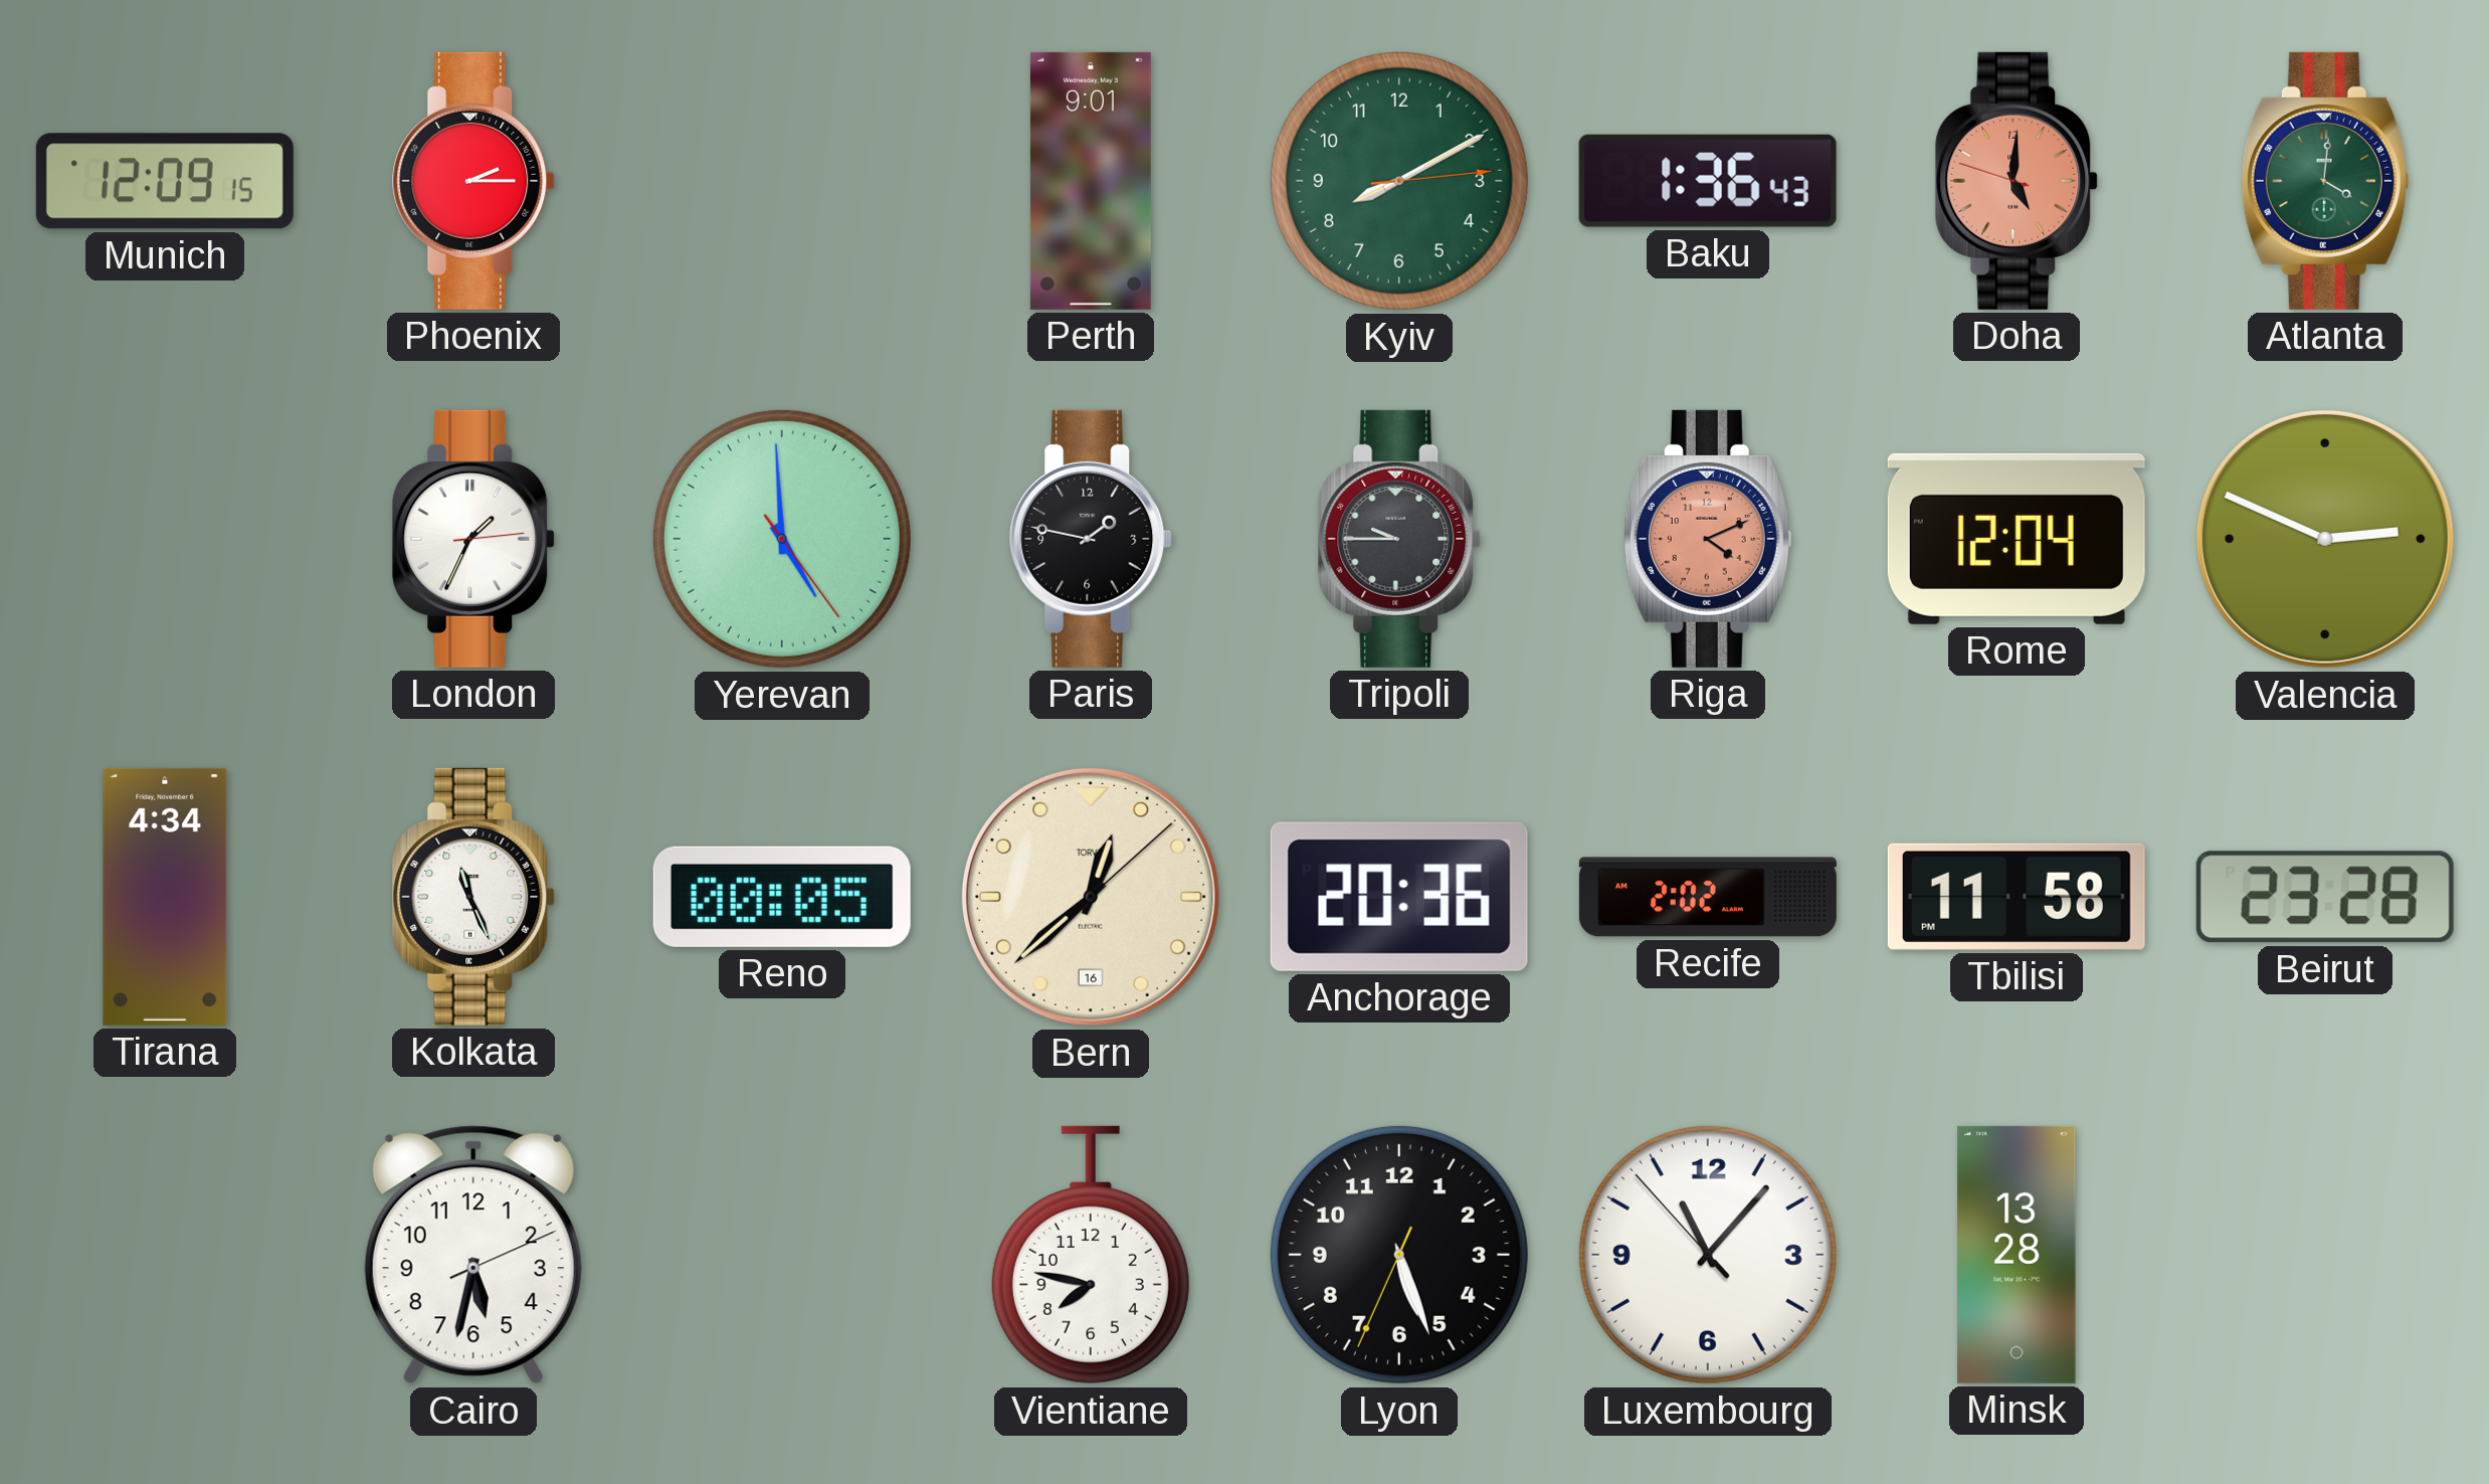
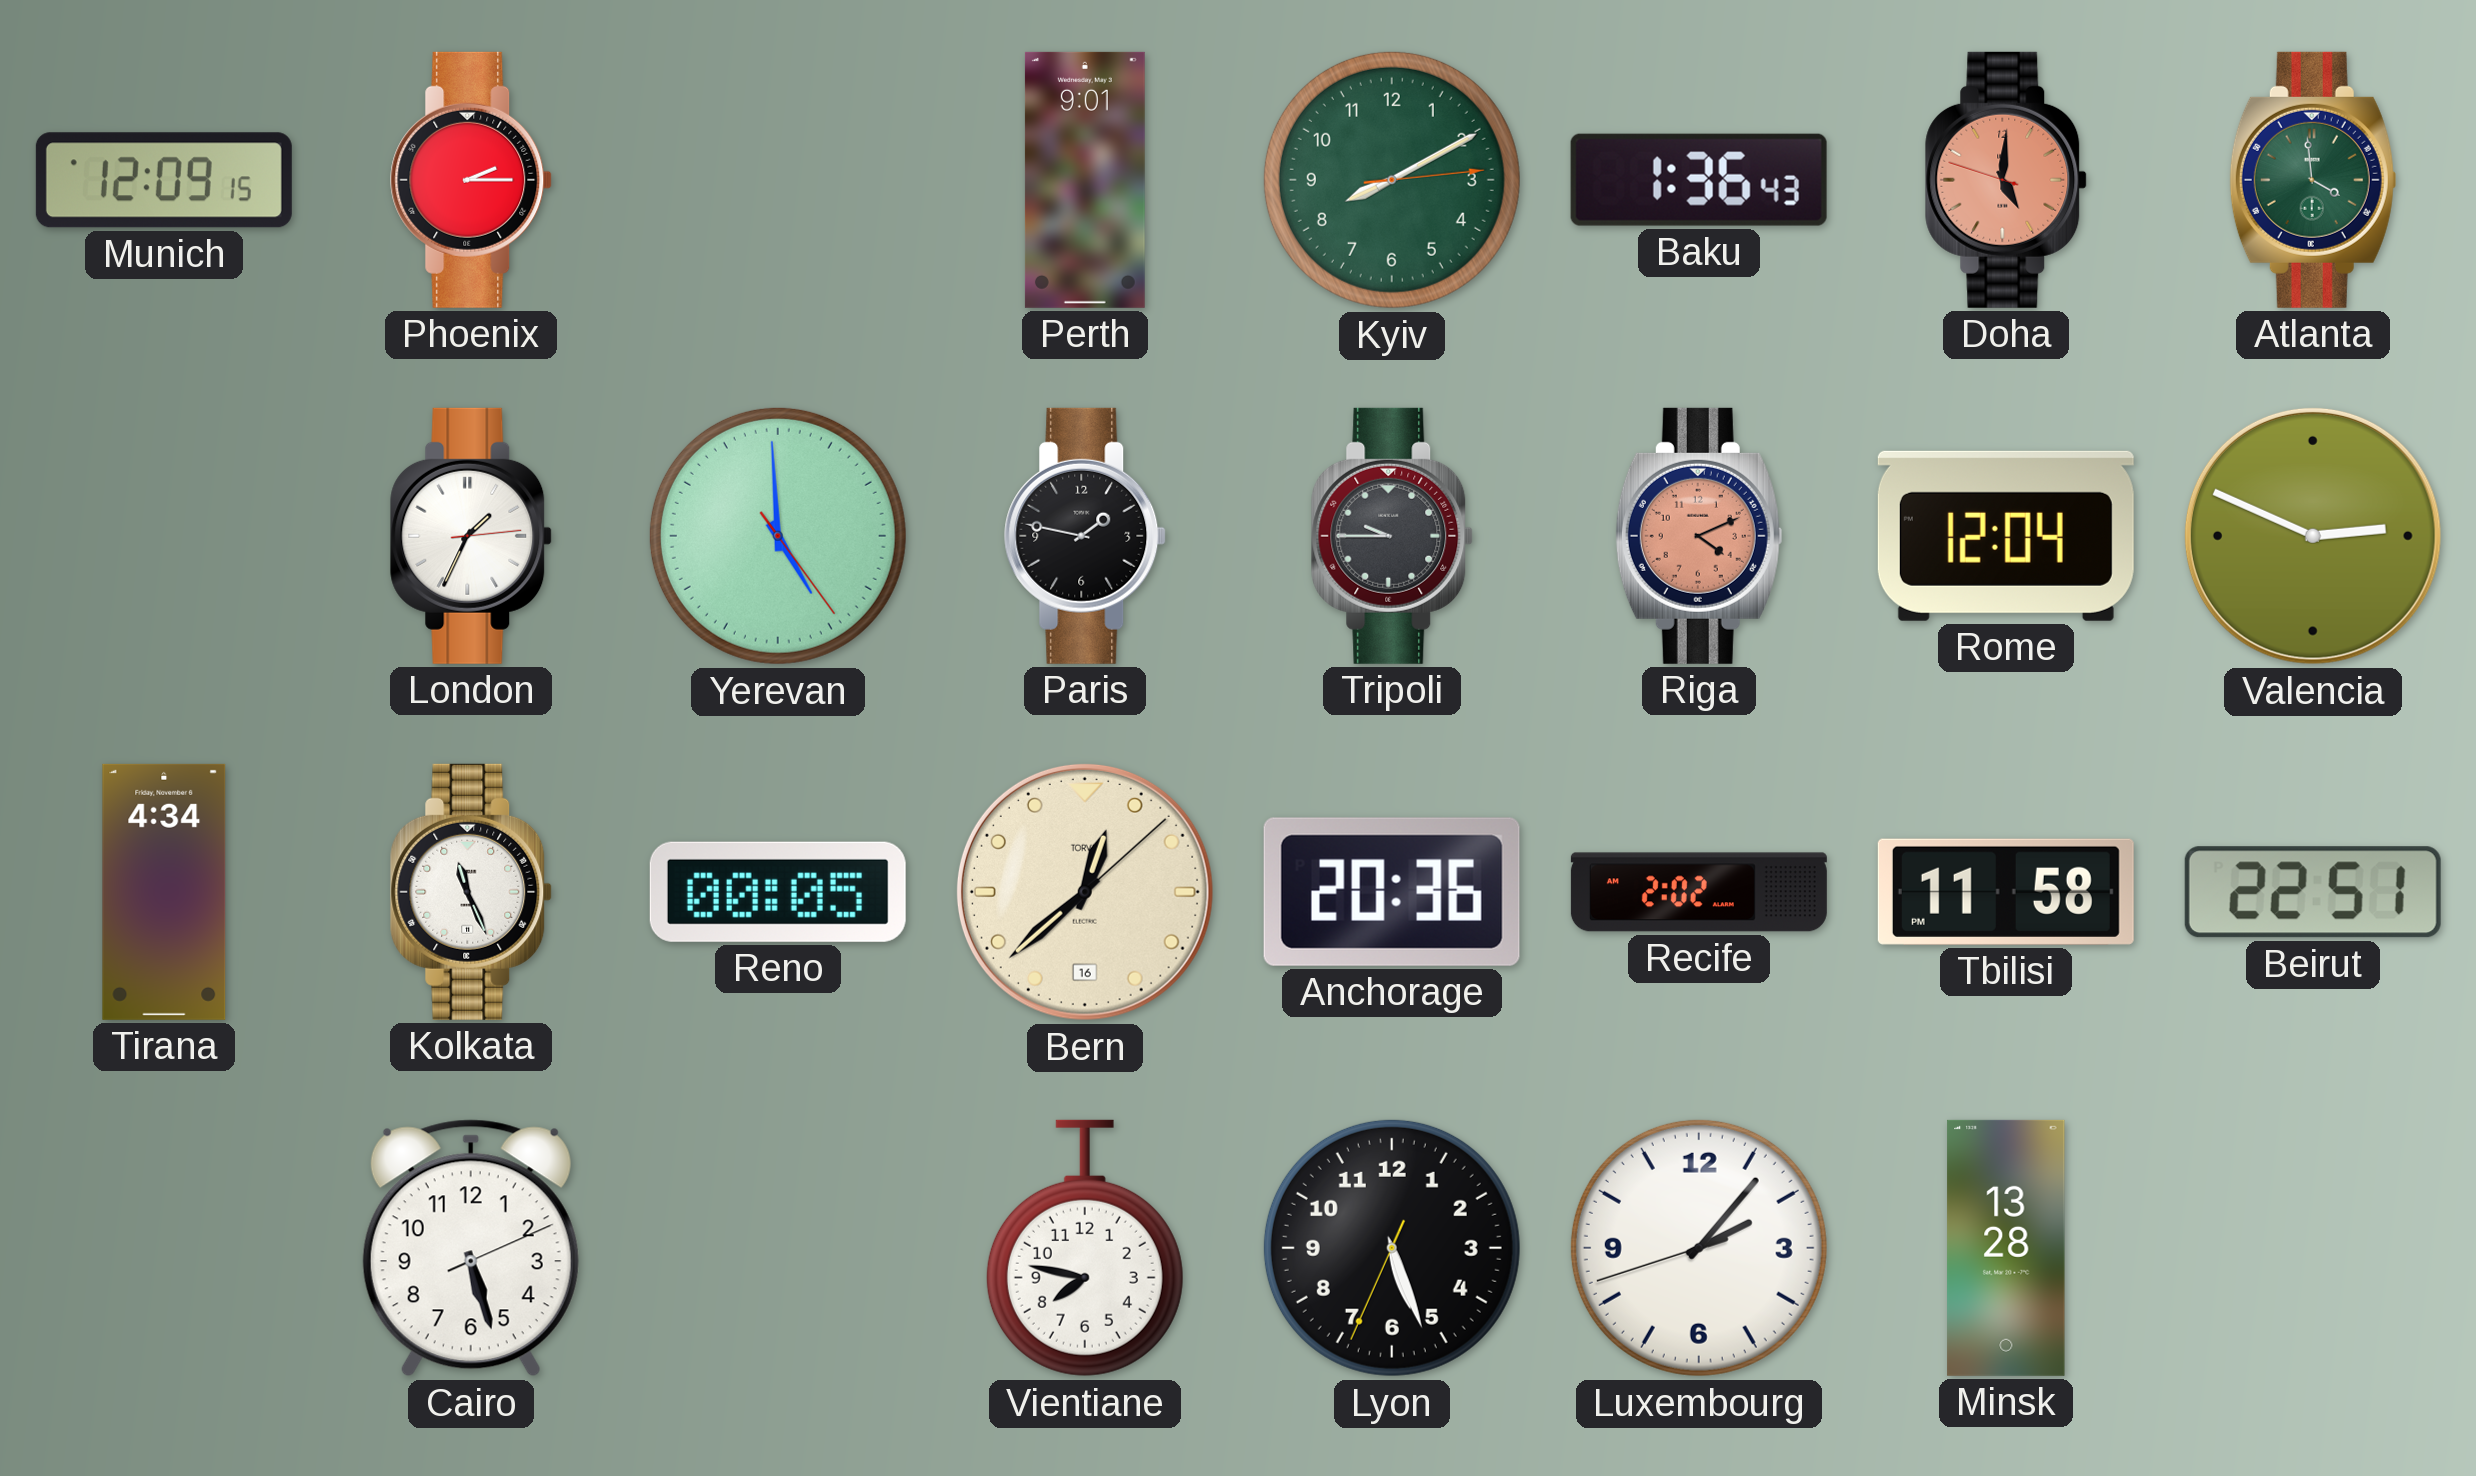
Atlanta: 4:01 -> 3:59 (2313, 180)
Beirut: 23:28 -> 22:51 (2313, 892)
Cairo: 5:32 -> 5:27 (471, 1248)
Luxembourg: 11:06 -> 2:06 (1699, 1248)
